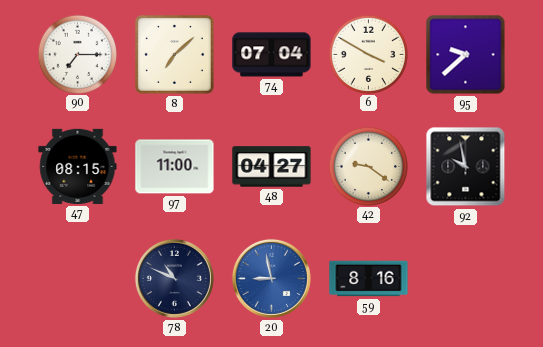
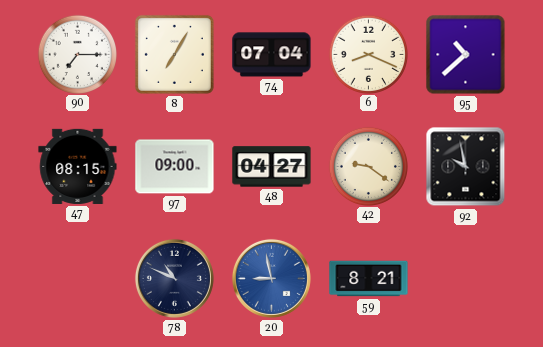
8: 7:08 -> 7:05 (174, 54)
6: 3:50 -> 8:19 (368, 54)
95: 9:38 -> 10:38 (466, 55)
97: 11:00 -> 09:00 (175, 167)
59: 8:16 -> 8:21 (369, 279)
